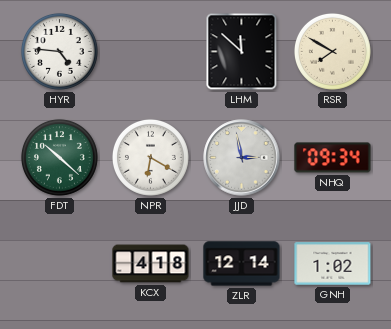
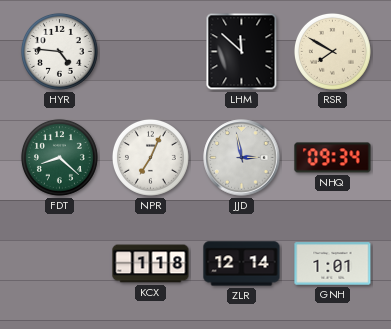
FDT: 10:22 -> 8:22 (59, 157)
NPR: 6:20 -> 7:04 (150, 157)
KCX: 4:18 -> 1:18 (151, 264)
GNH: 1:02 -> 1:01 (333, 264)
